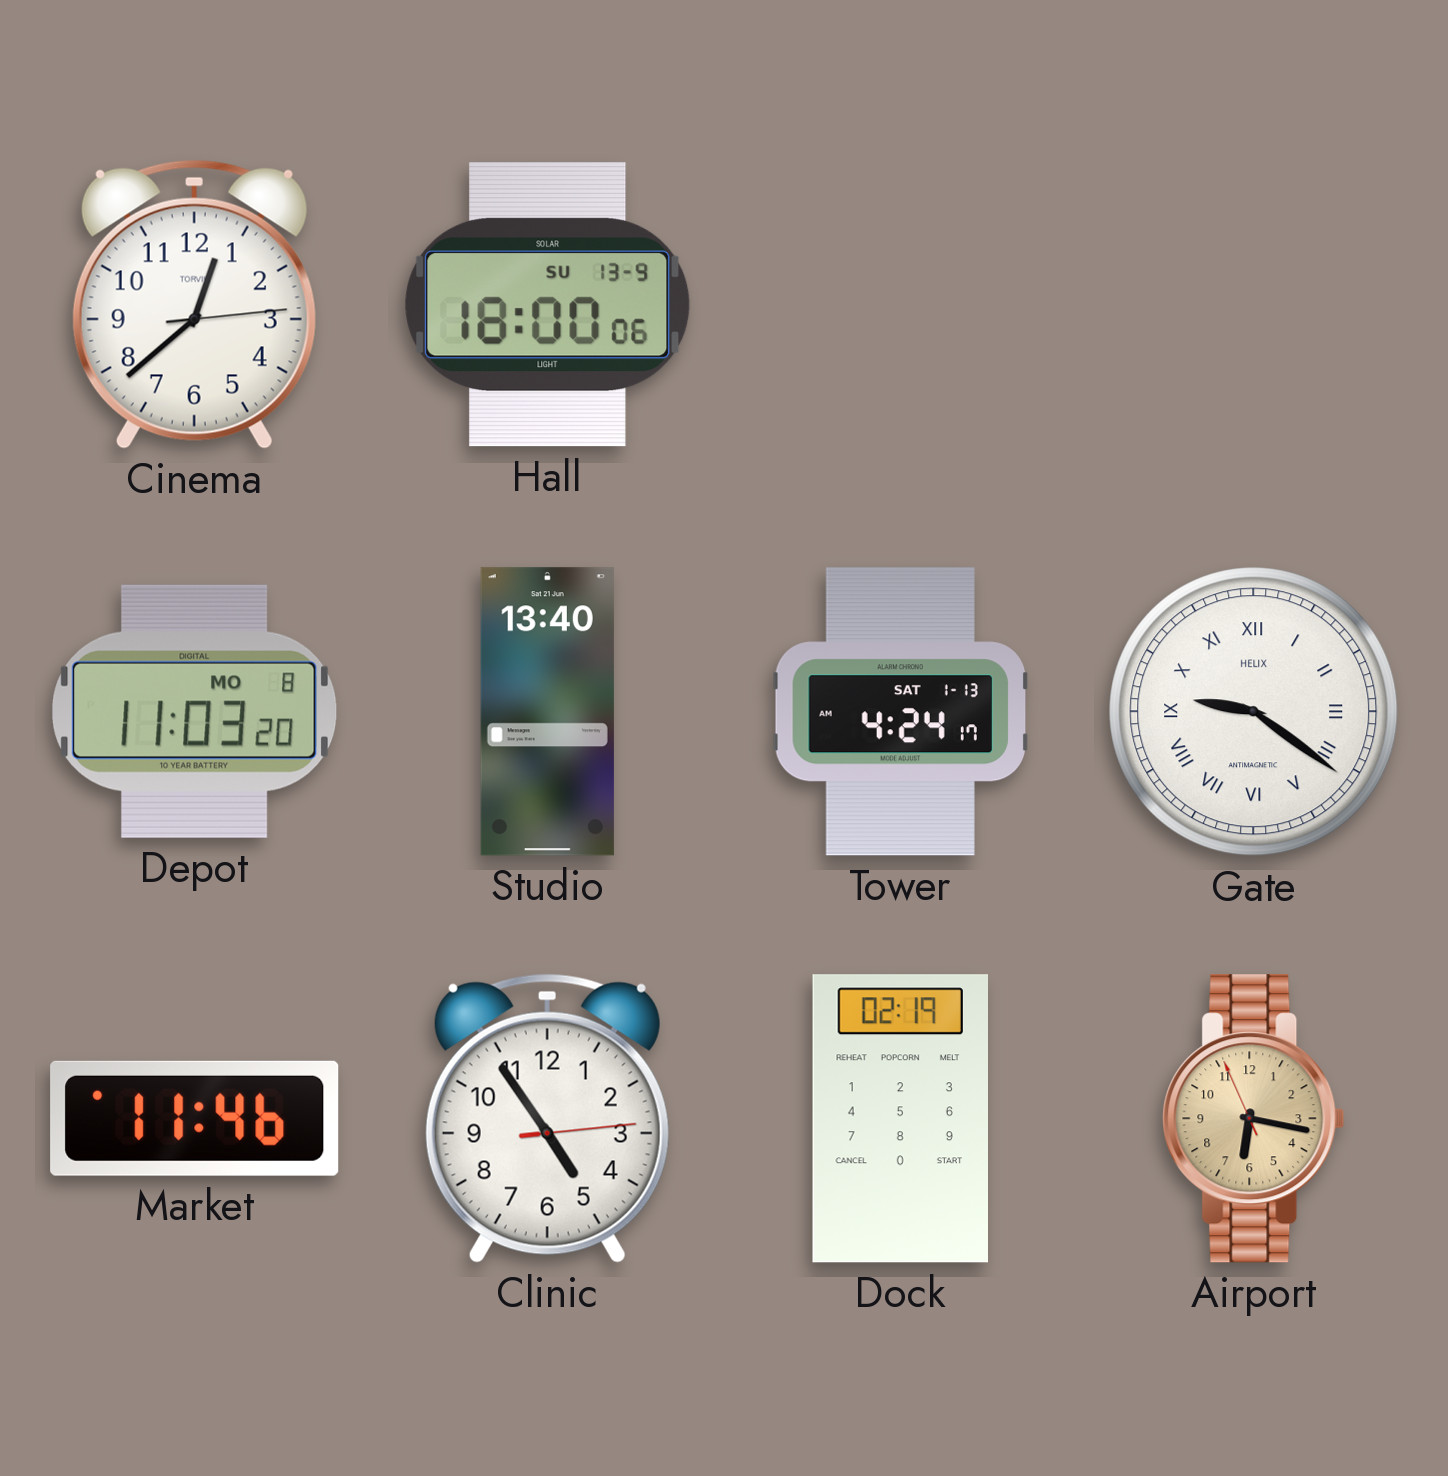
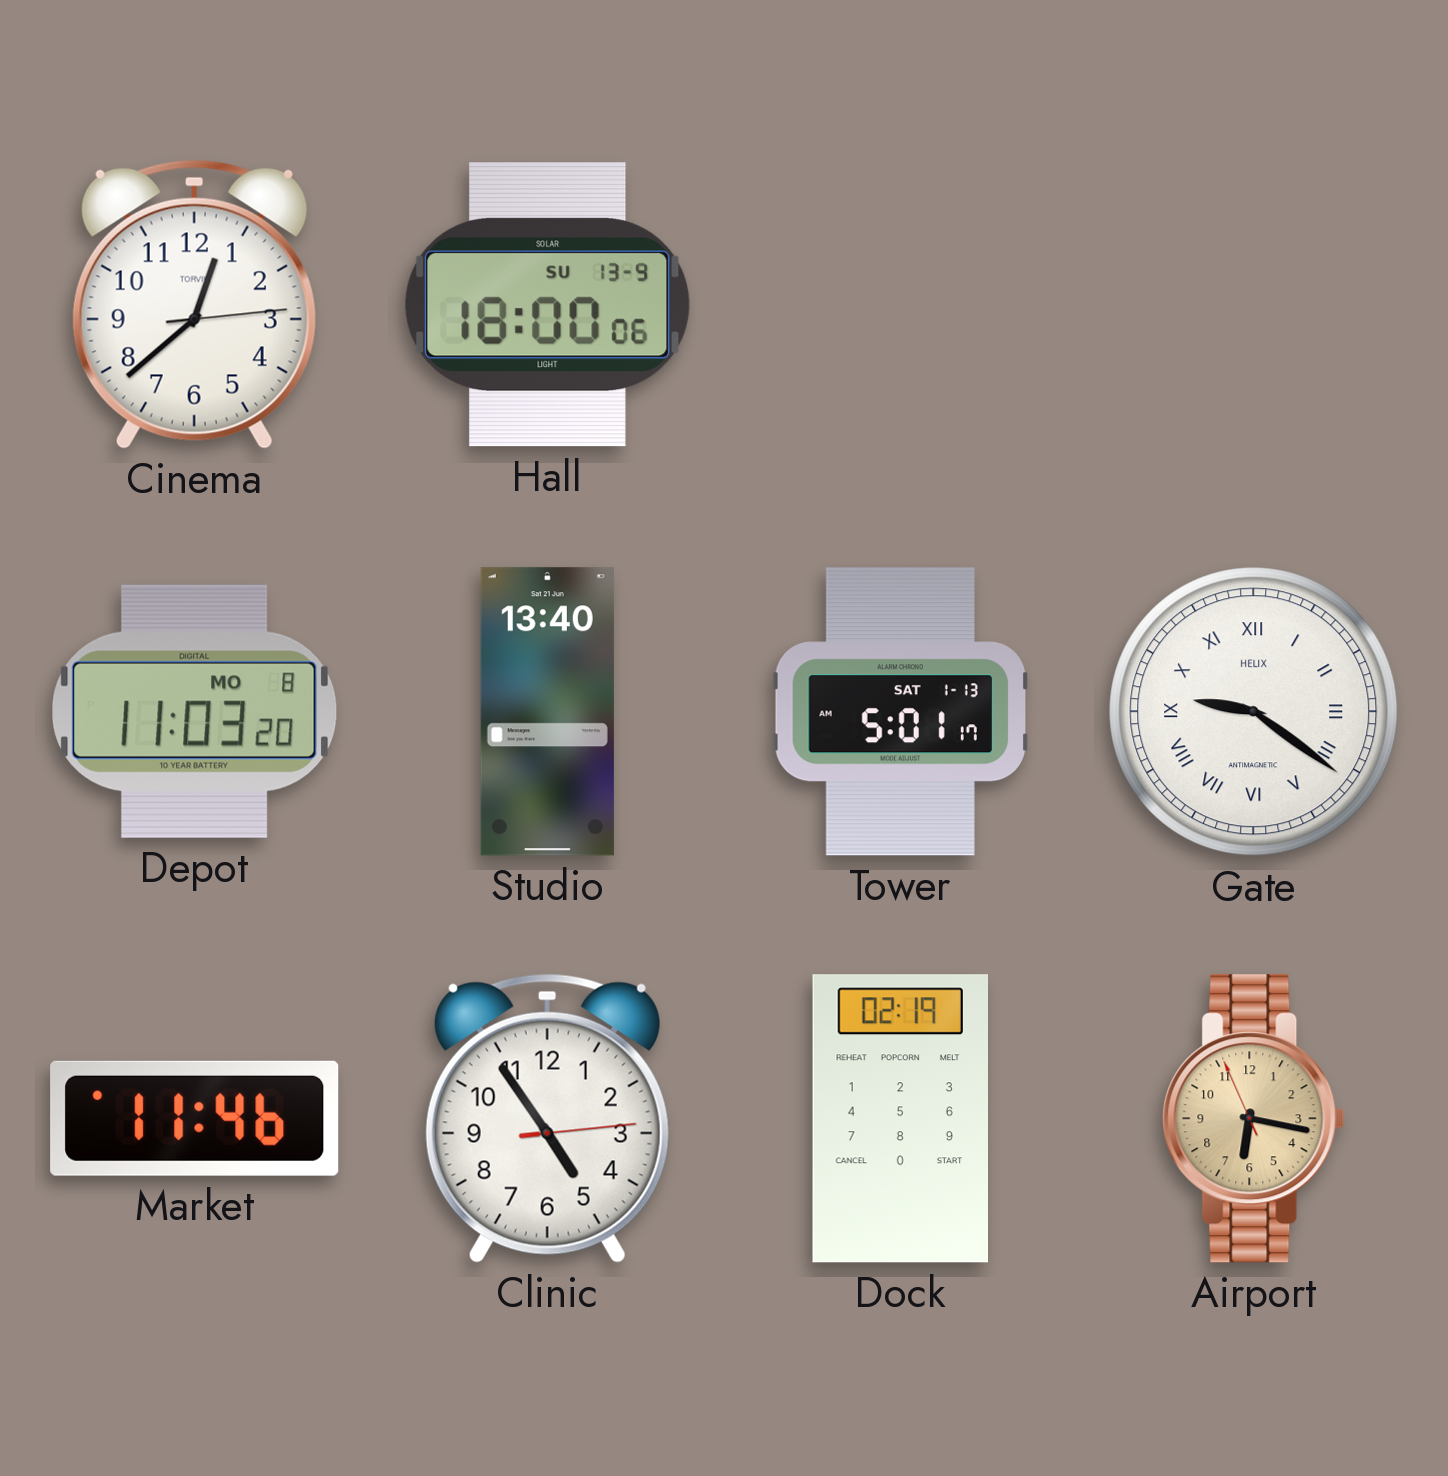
Tower: 4:24 -> 5:01 (900, 712)
